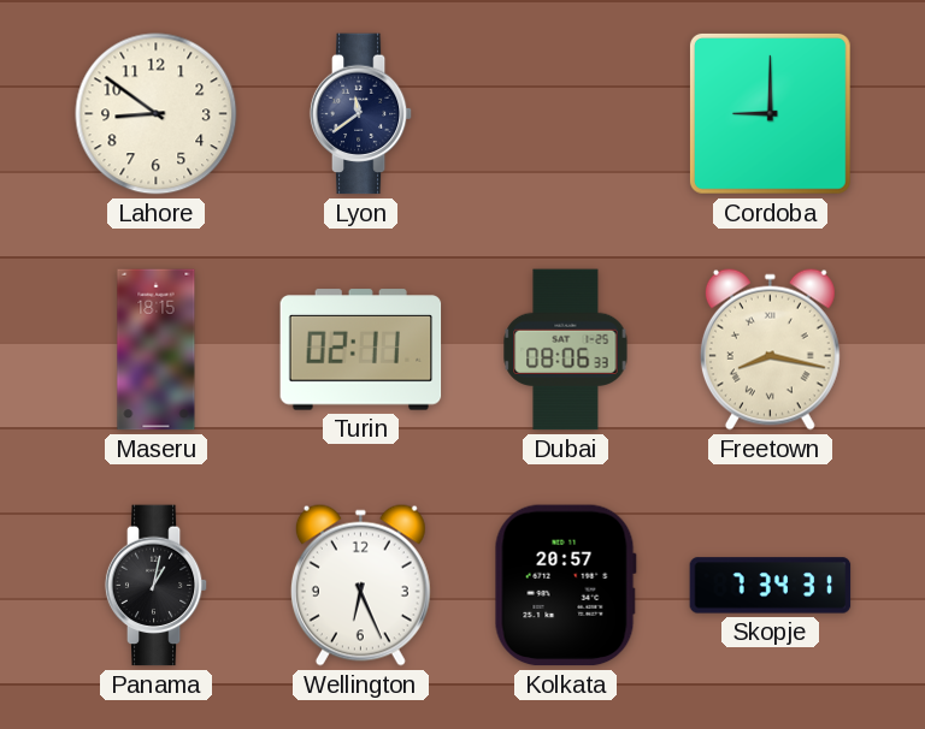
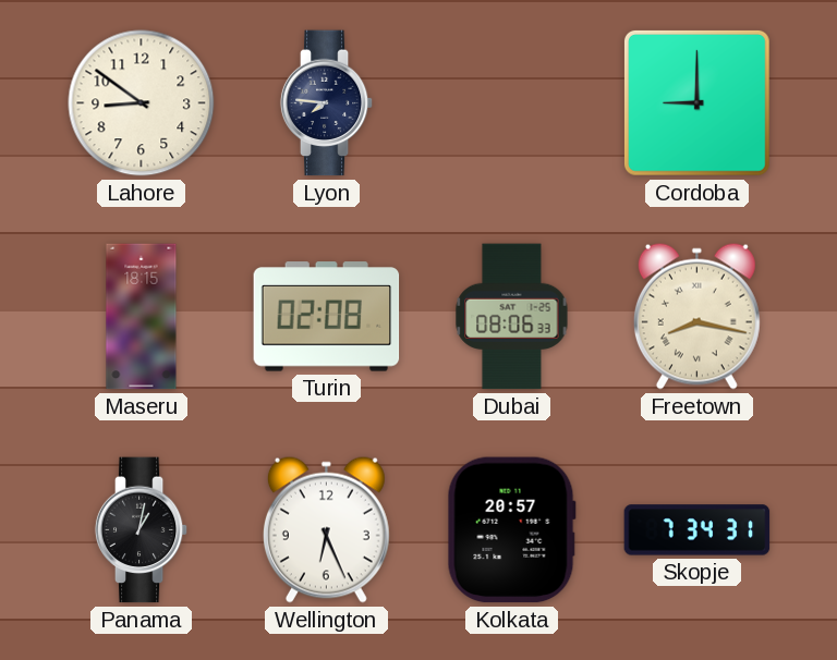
Lyon: 11:39 -> 7:46 (327, 103)
Turin: 02:11 -> 02:08 (327, 317)
